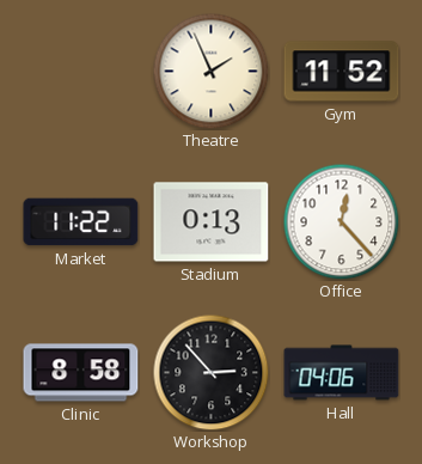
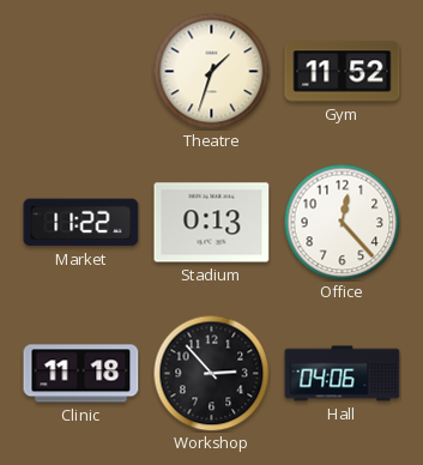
Theatre: 1:56 -> 1:33 (211, 71)
Clinic: 8:58 -> 11:18 (81, 374)
